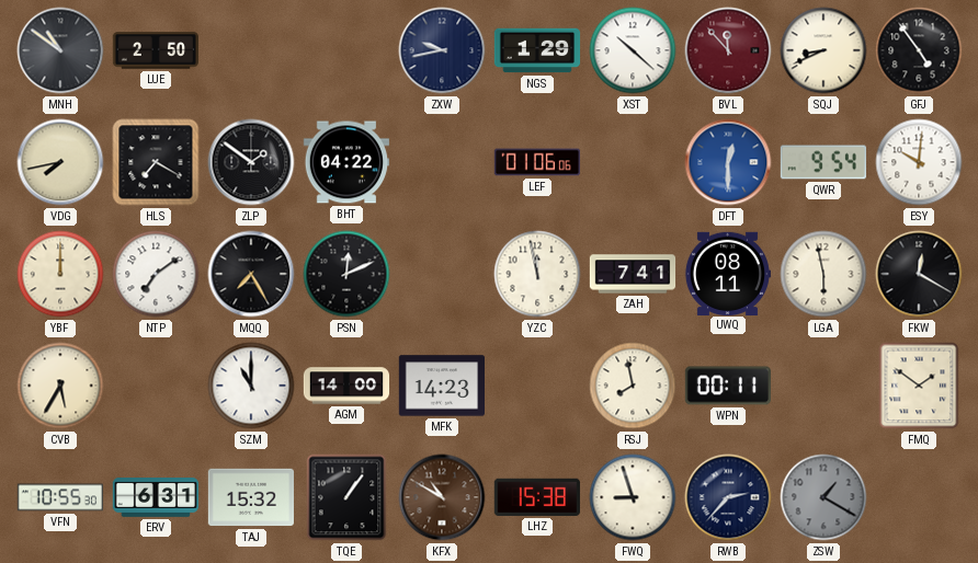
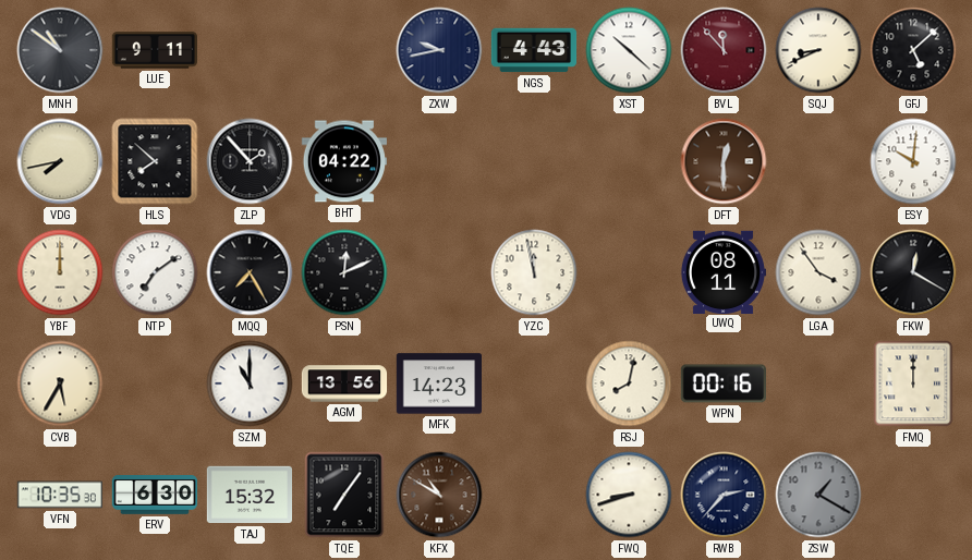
LUE: 2:50 -> 9:11 (155, 50)
NGS: 1:29 -> 4:43 (534, 50)
GFJ: 4:54 -> 5:08 (913, 50)
HLS: 7:20 -> 7:52 (155, 161)
ZLP: 1:51 -> 1:53 (250, 161)
LEF: 01:06 -> none (536, 162)
DFT dial: blue -> brown (724, 161)
QWR: 9:54 -> none (822, 162)
ZAH: 7:41 -> none (633, 274)
LGA: 5:58 -> 3:54 (818, 272)
AGM: 14:00 -> 13:56 (344, 384)
RSJ: 7:58 -> 8:02 (629, 384)
WPN: 00:11 -> 00:16 (722, 384)
FMQ: 1:51 -> 12:00 (913, 384)
VFN: 10:55 -> 10:35 (60, 495)
ERV: 6:31 -> 6:30 (155, 496)
TQE: 1:06 -> 7:06 (344, 495)
LHZ: 15:38 -> none (537, 497)
FWQ: 8:57 -> 8:42 (629, 495)
